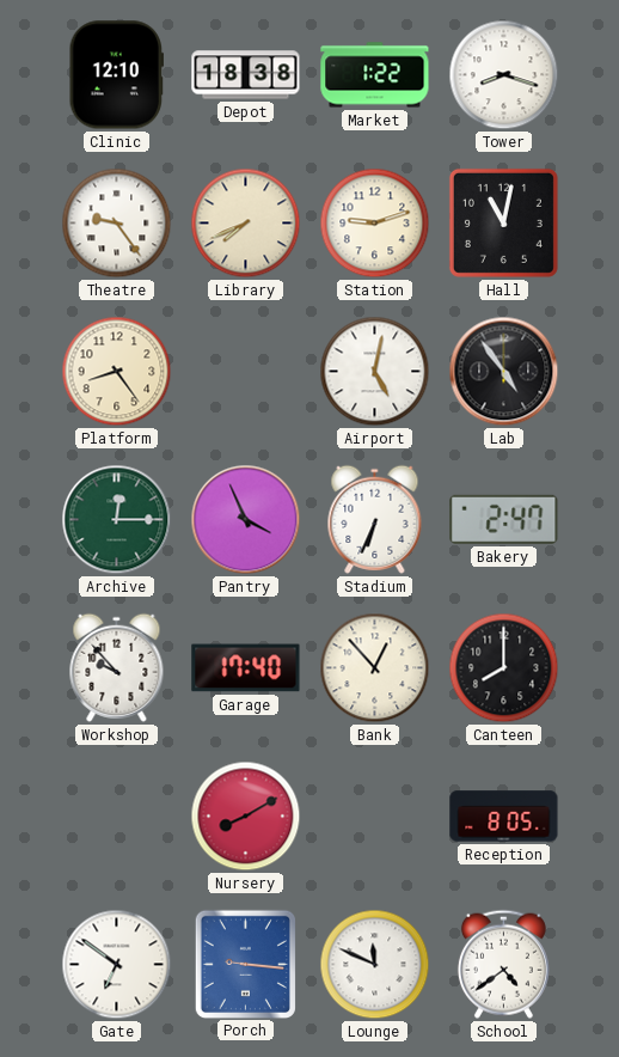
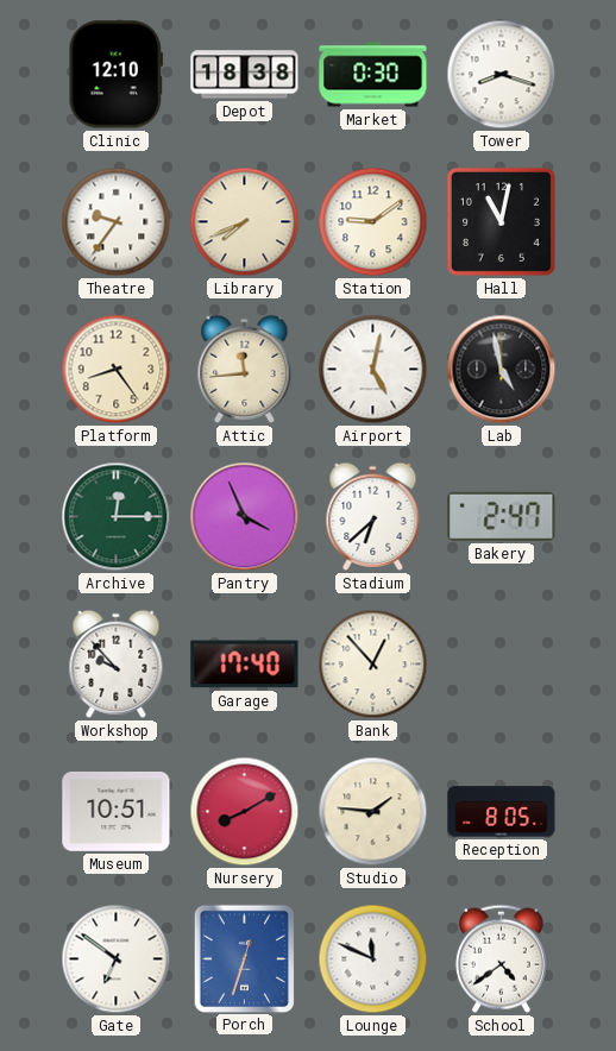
Market: 1:22 -> 0:30 (373, 75)
Theatre: 9:24 -> 9:36 (117, 222)
Station: 9:12 -> 9:09 (373, 222)
Attic: none -> 11:44 (245, 369)
Lab: 4:54 -> 4:58 (502, 370)
Stadium: 6:34 -> 6:38 (373, 516)
Canteen: 8:00 -> none (504, 668)
Museum: none -> 10:51 (117, 811)
Studio: none -> 1:46 (373, 812)
Porch: 9:16 -> 12:33 (244, 958)
